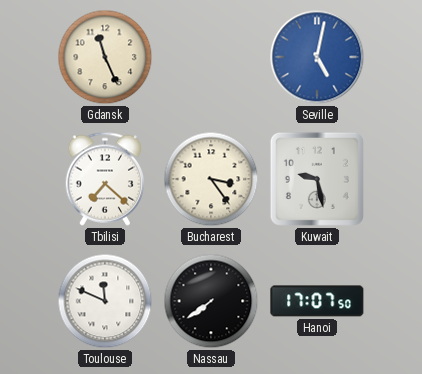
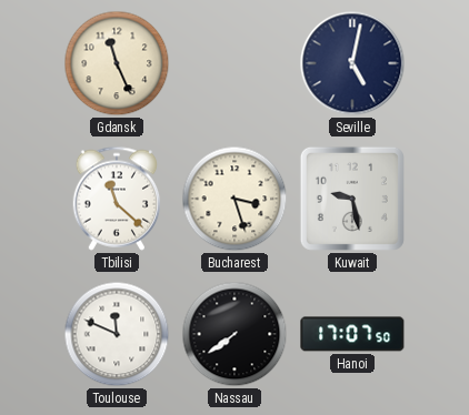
Seville dial: blue -> navy (352, 63)
Tbilisi: 7:22 -> 11:22 (117, 199)
Bucharest: 3:24 -> 3:27 (234, 199)
